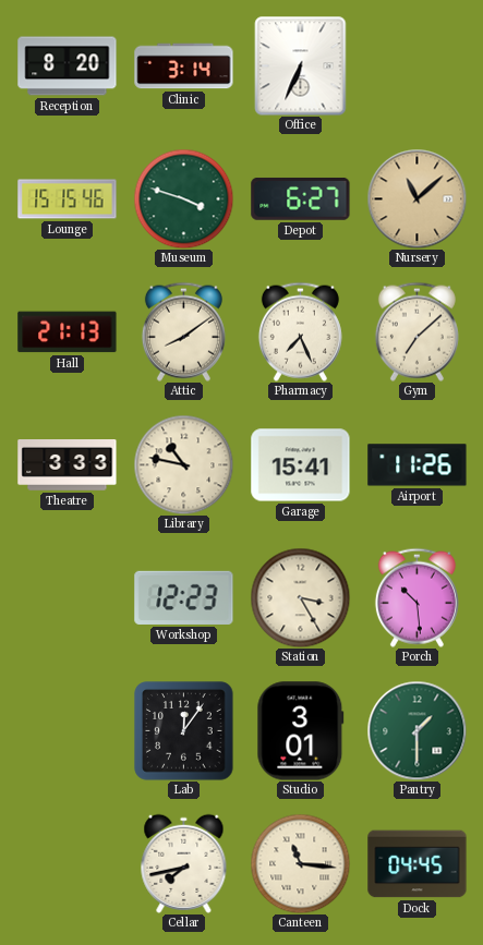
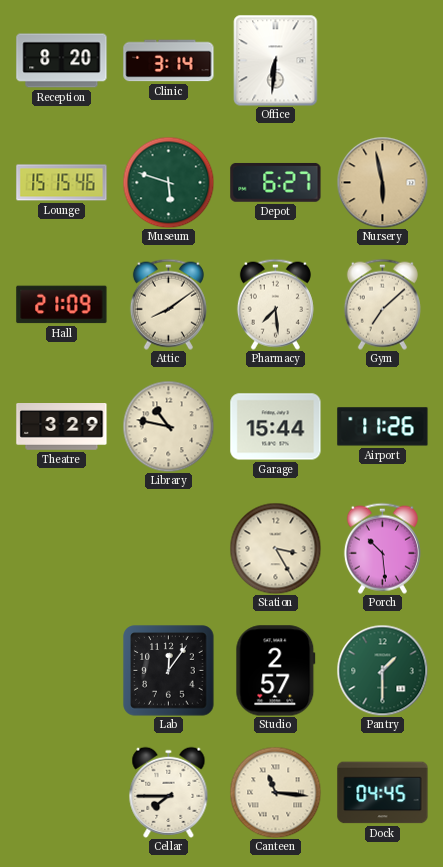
Office: 6:34 -> 6:31 (276, 61)
Museum: 3:48 -> 5:48 (168, 182)
Nursery: 11:08 -> 5:58 (382, 182)
Hall: 21:13 -> 21:09 (62, 305)
Pharmacy: 7:26 -> 7:29 (275, 304)
Theatre: 3:33 -> 3:29 (62, 427)
Garage: 15:41 -> 15:44 (276, 427)
Workshop: 12:23 -> none (184, 597)
Studio: 3:01 -> 2:57 (276, 671)
Cellar: 7:43 -> 7:45 (169, 792)
